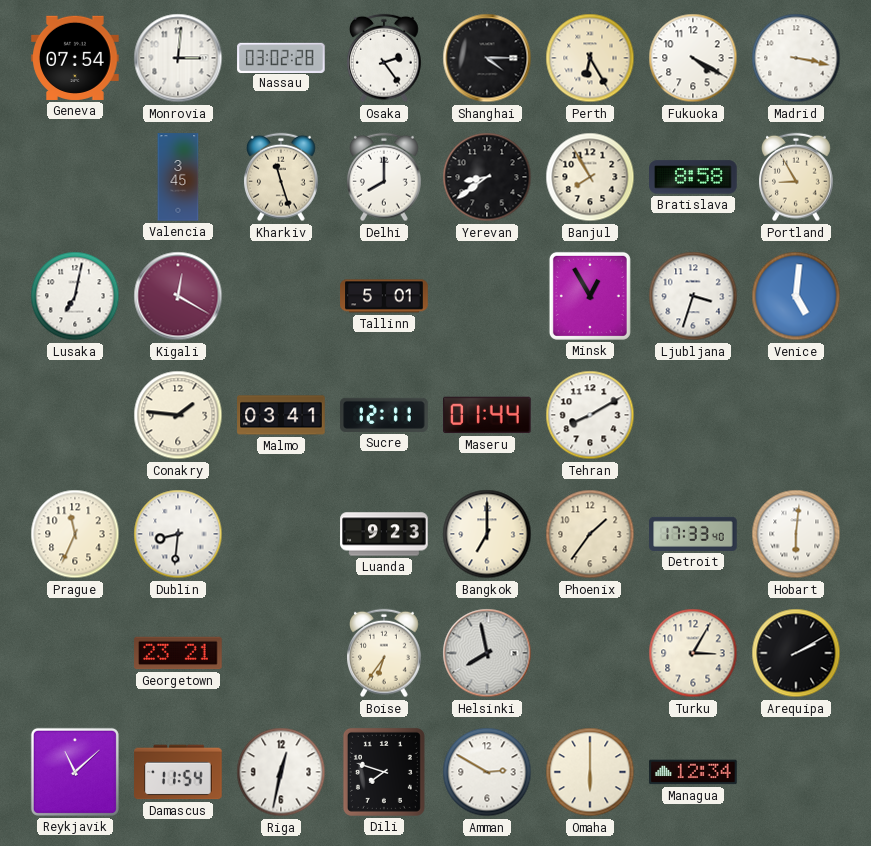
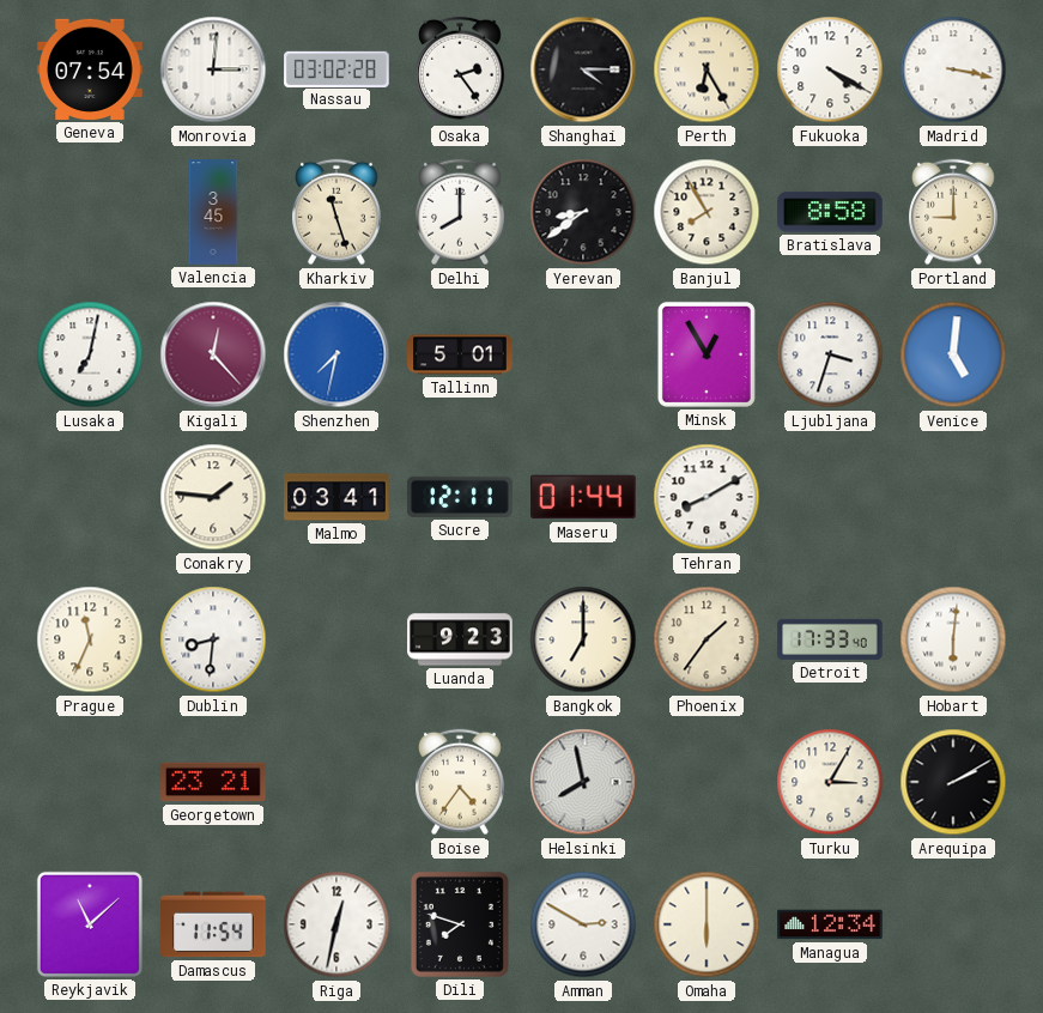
Portland: 8:55 -> 9:00 (954, 212)
Kigali: 12:20 -> 12:23 (213, 354)
Shenzhen: none -> 7:32 (336, 354)
Boise: 6:36 -> 4:36 (461, 782)
